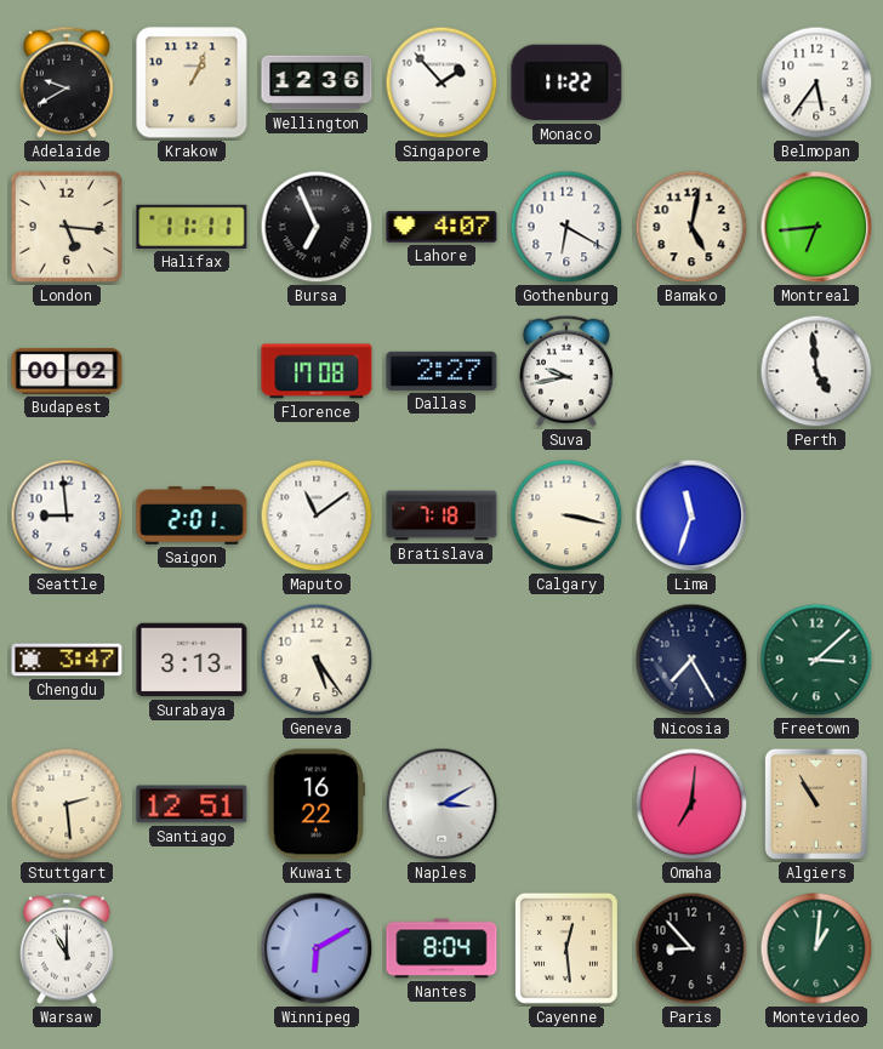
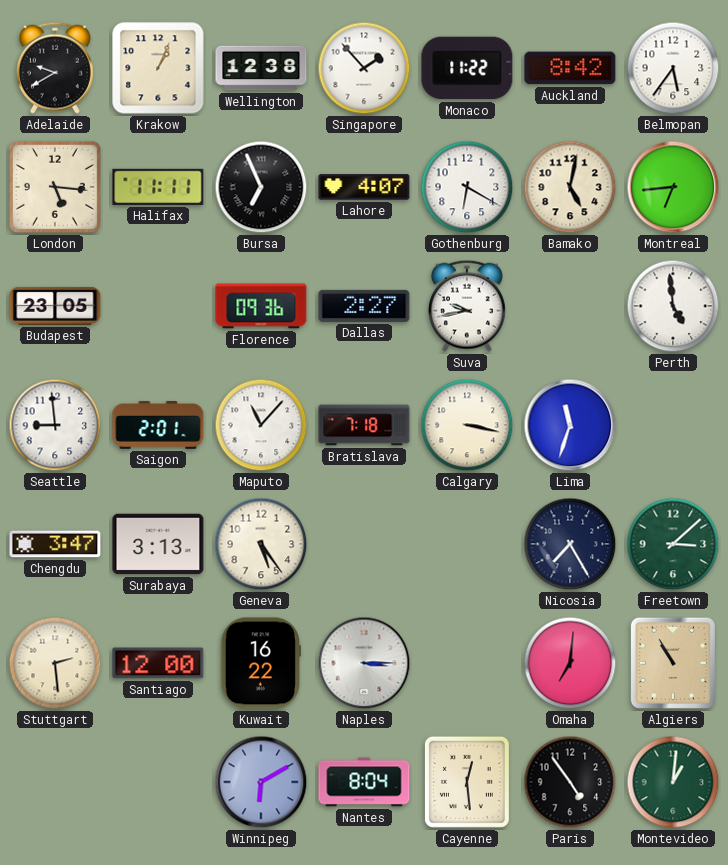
Wellington: 12:36 -> 12:38 (261, 68)
Auckland: none -> 8:42 (570, 68)
Budapest: 00:02 -> 23:05 (55, 306)
Florence: 17:08 -> 09:36 (261, 306)
Maputo: 11:09 -> 11:07 (261, 425)
Santiago: 12:51 -> 12:00 (158, 663)
Naples: 3:10 -> 3:15 (364, 663)
Warsaw: 11:00 -> none (67, 948)
Paris: 8:53 -> 4:54 (570, 782)
